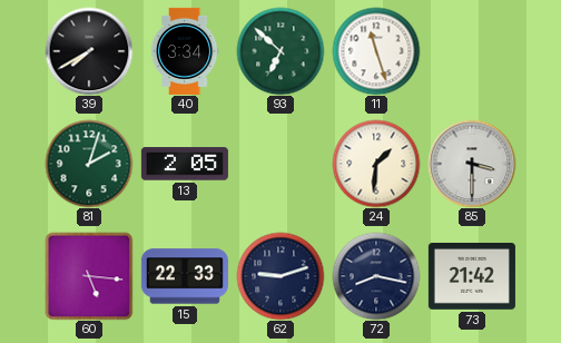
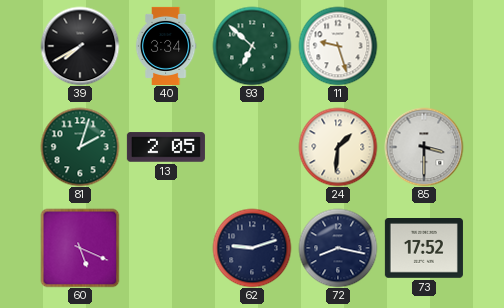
11: 11:27 -> 9:27 (338, 46)
60: 5:16 -> 5:19 (80, 248)
15: 22:33 -> none (185, 276)
73: 21:42 -> 17:52 (424, 249)
